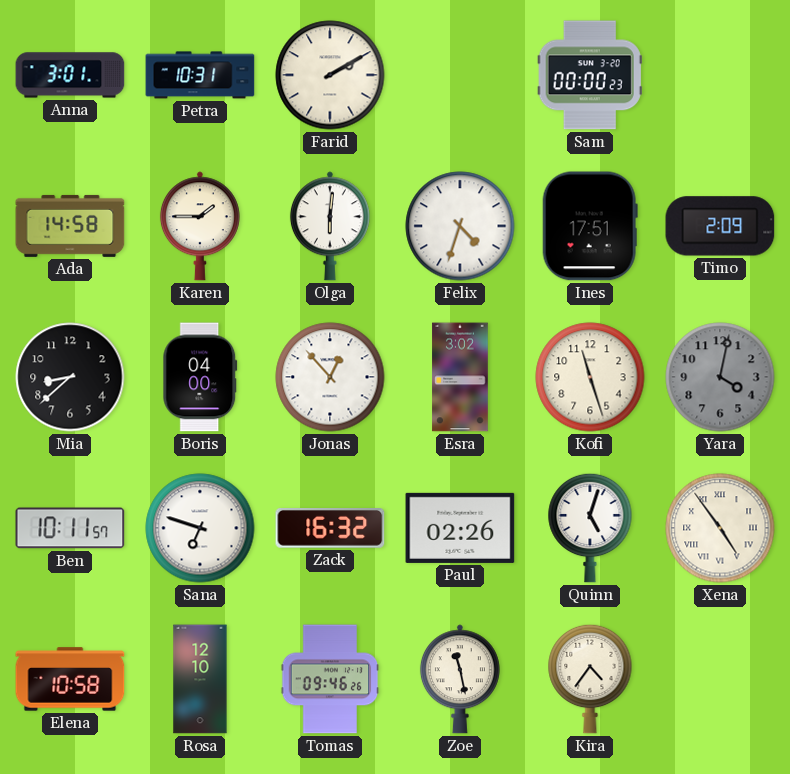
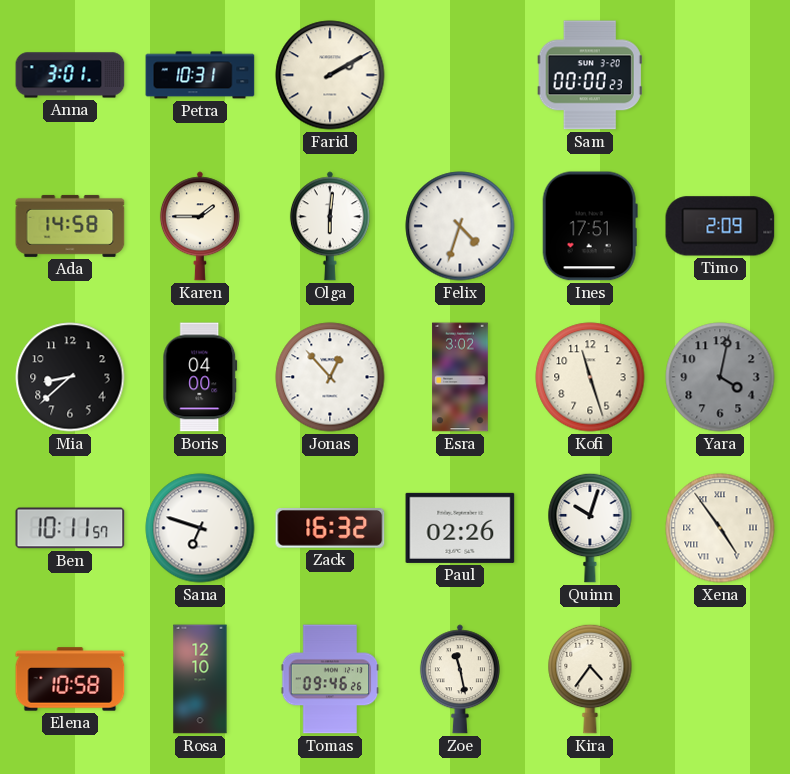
Quinn: 5:03 -> 10:03 (590, 528)
